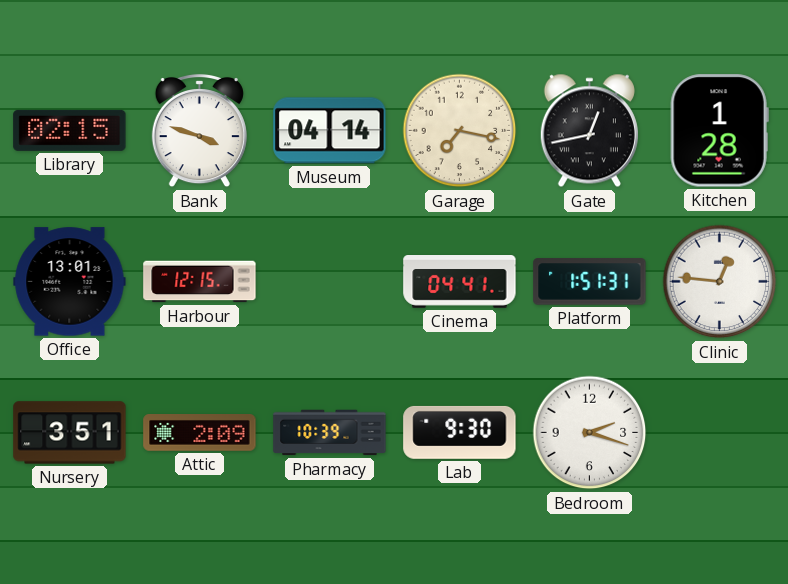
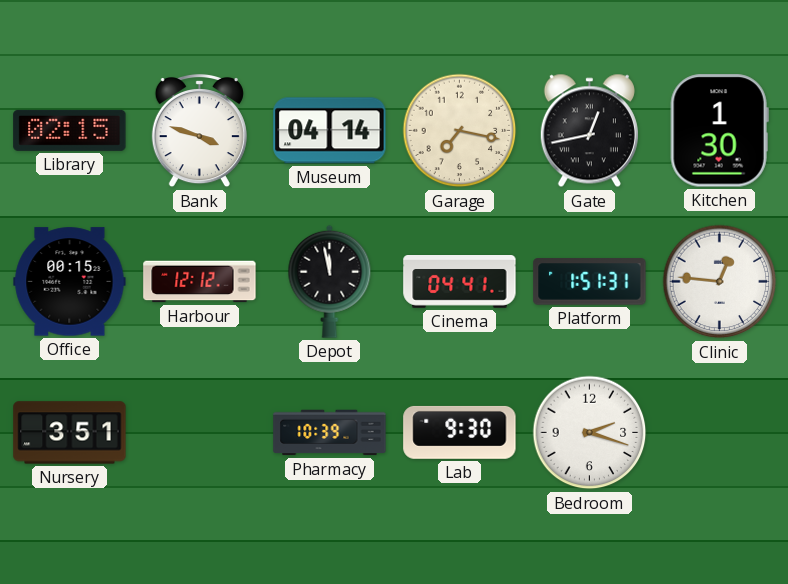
Kitchen: 1:28 -> 1:30 (719, 131)
Office: 13:01 -> 00:15 (70, 282)
Harbour: 12:15 -> 12:12 (200, 282)
Depot: none -> 11:58 (330, 281)
Attic: 2:09 -> none (200, 433)
